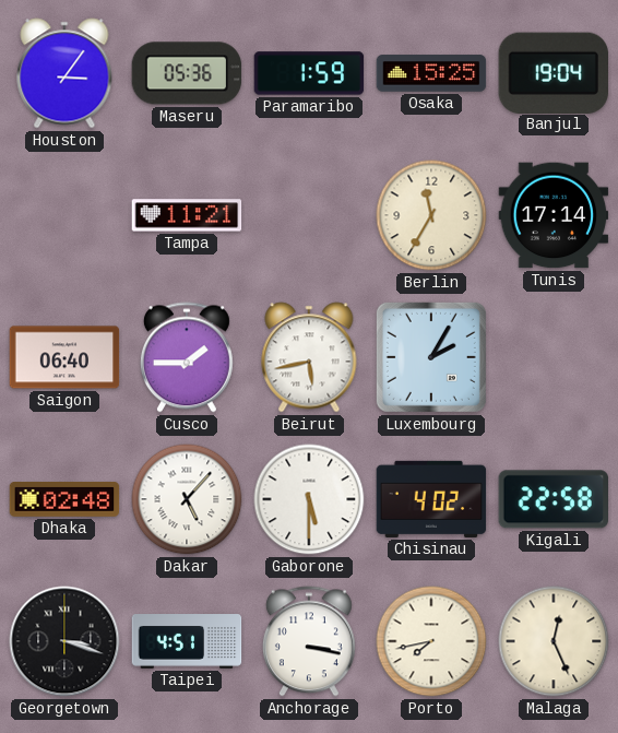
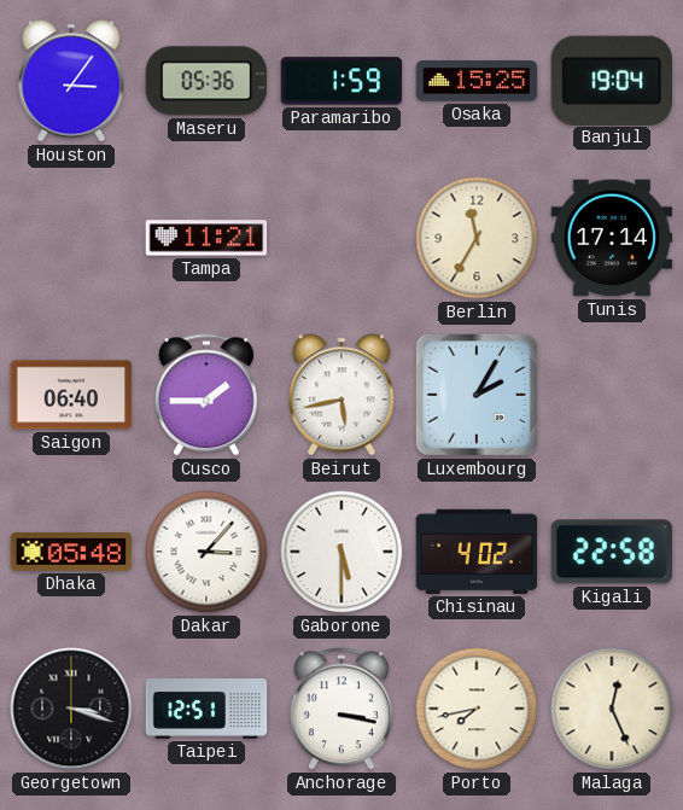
Dhaka: 02:48 -> 05:48 (71, 553)
Dakar: 5:07 -> 3:07 (206, 552)
Taipei: 4:51 -> 12:51 (206, 709)
